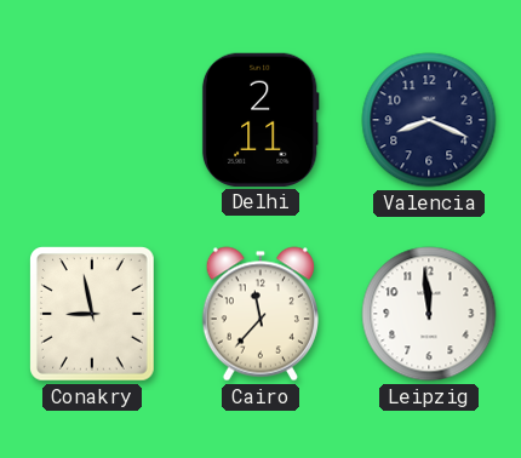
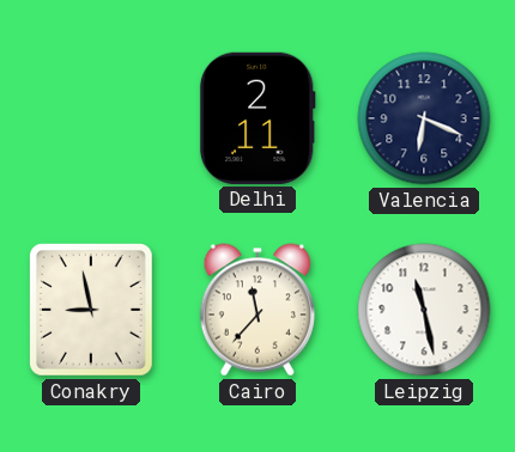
Valencia: 8:19 -> 6:19 (424, 118)
Leipzig: 11:59 -> 11:28 (424, 310)
